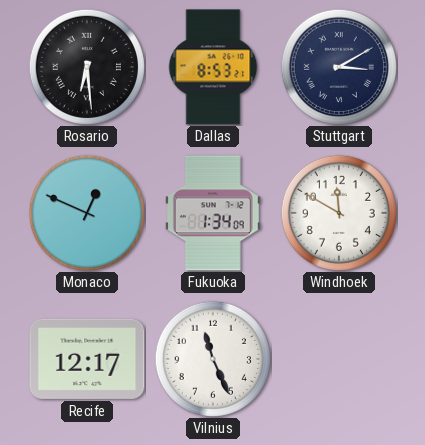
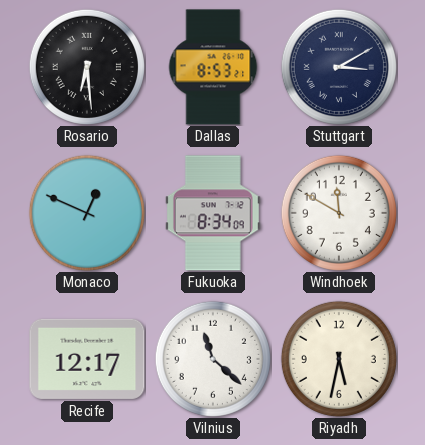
Fukuoka: 1:34 -> 8:34 (213, 213)
Vilnius: 11:26 -> 11:22 (213, 359)
Riyadh: none -> 5:32 (339, 359)
